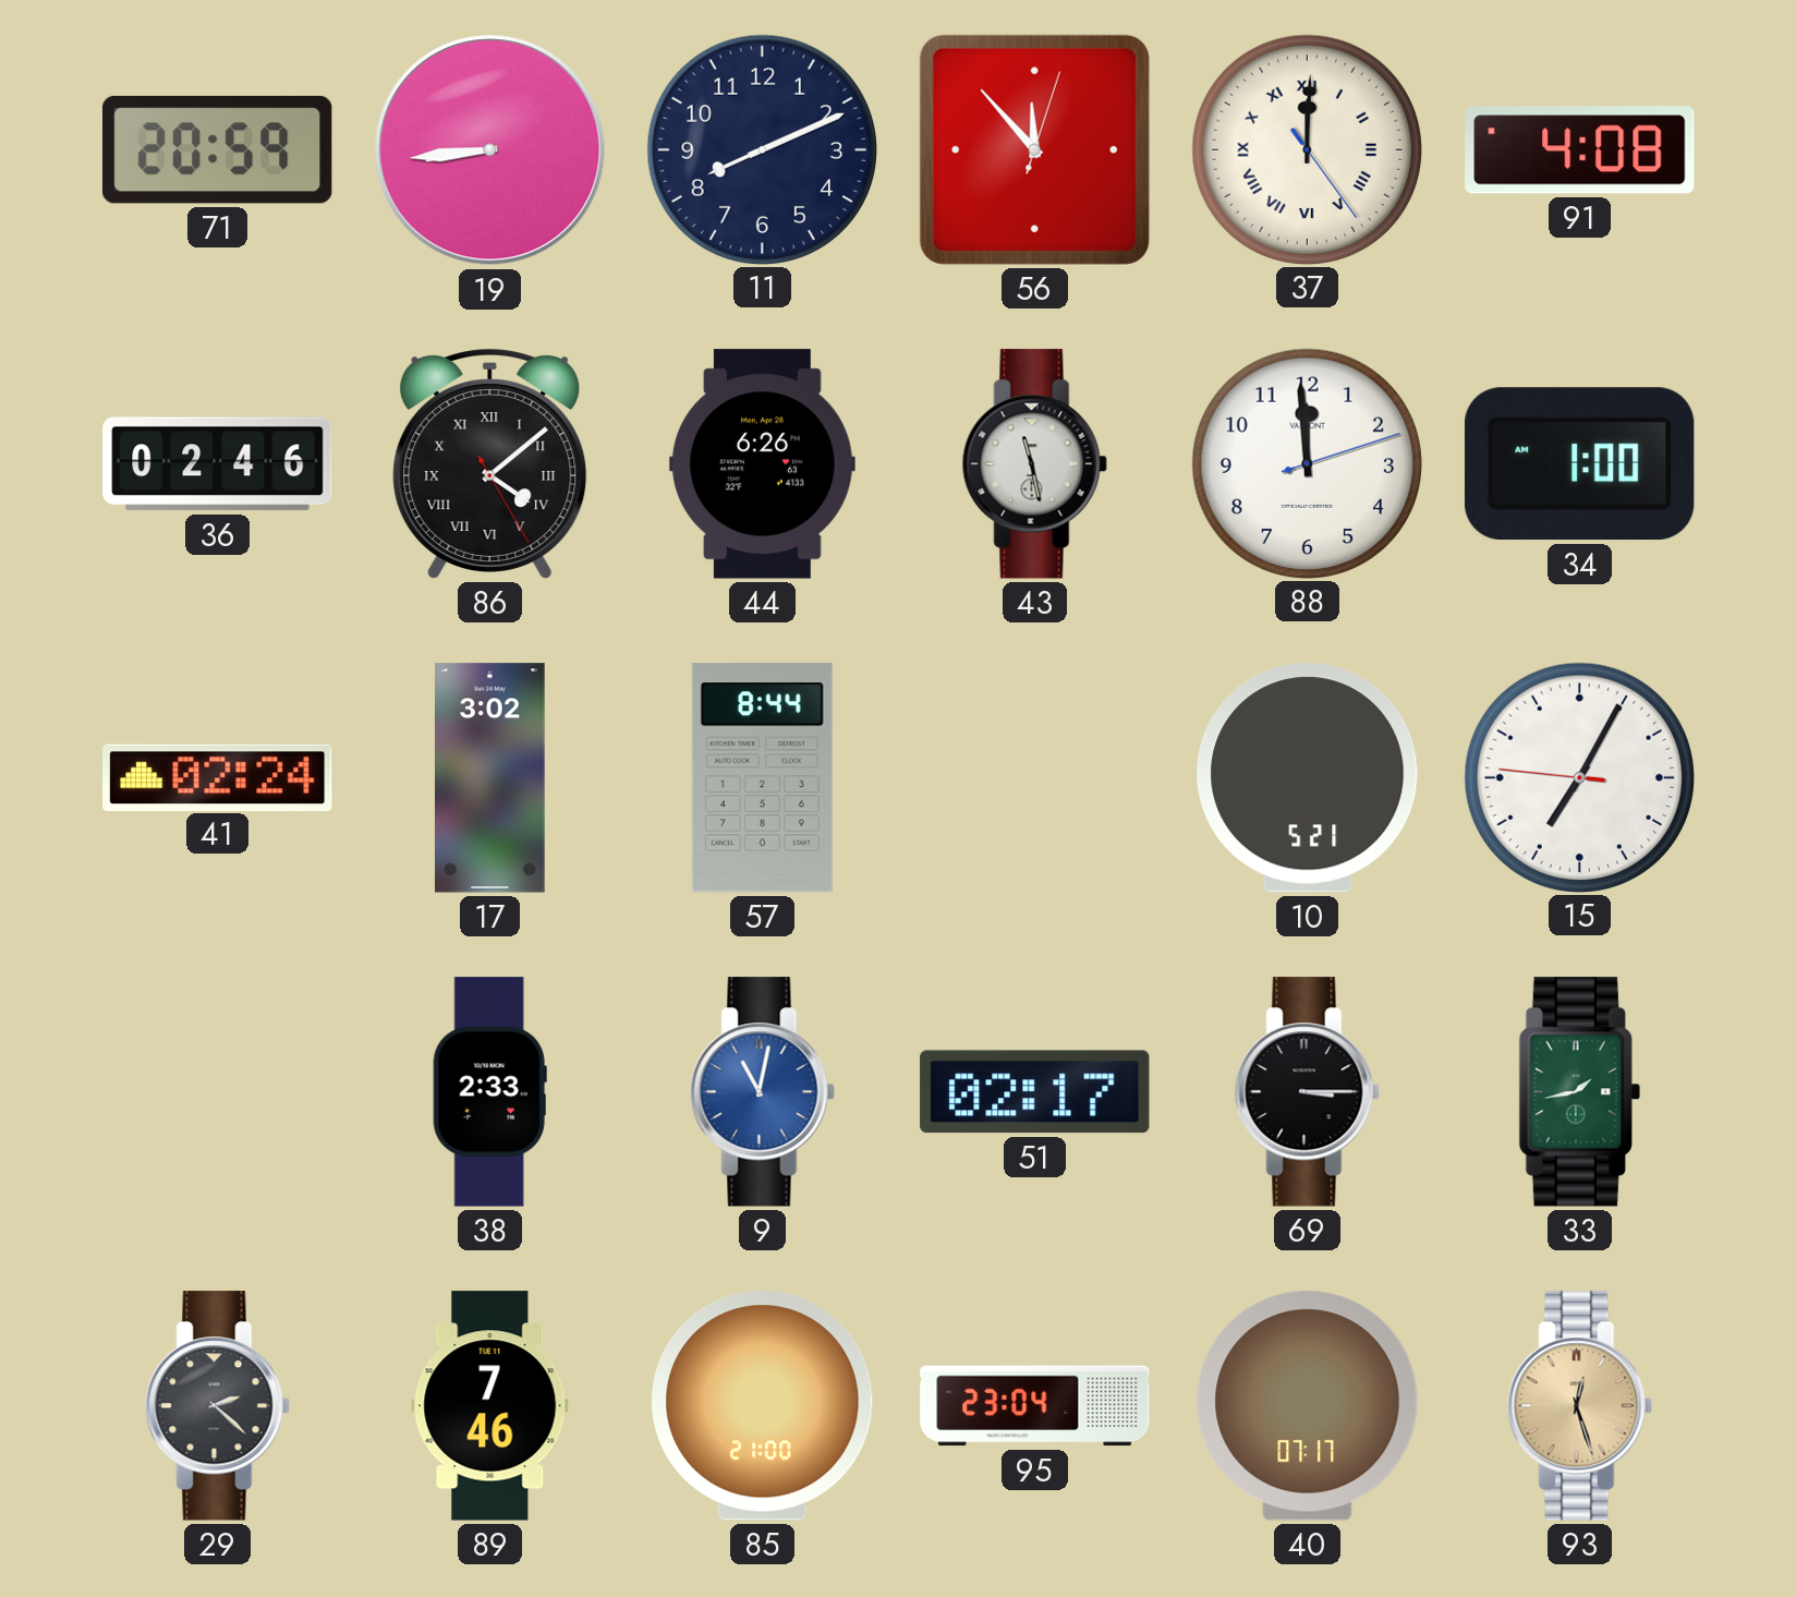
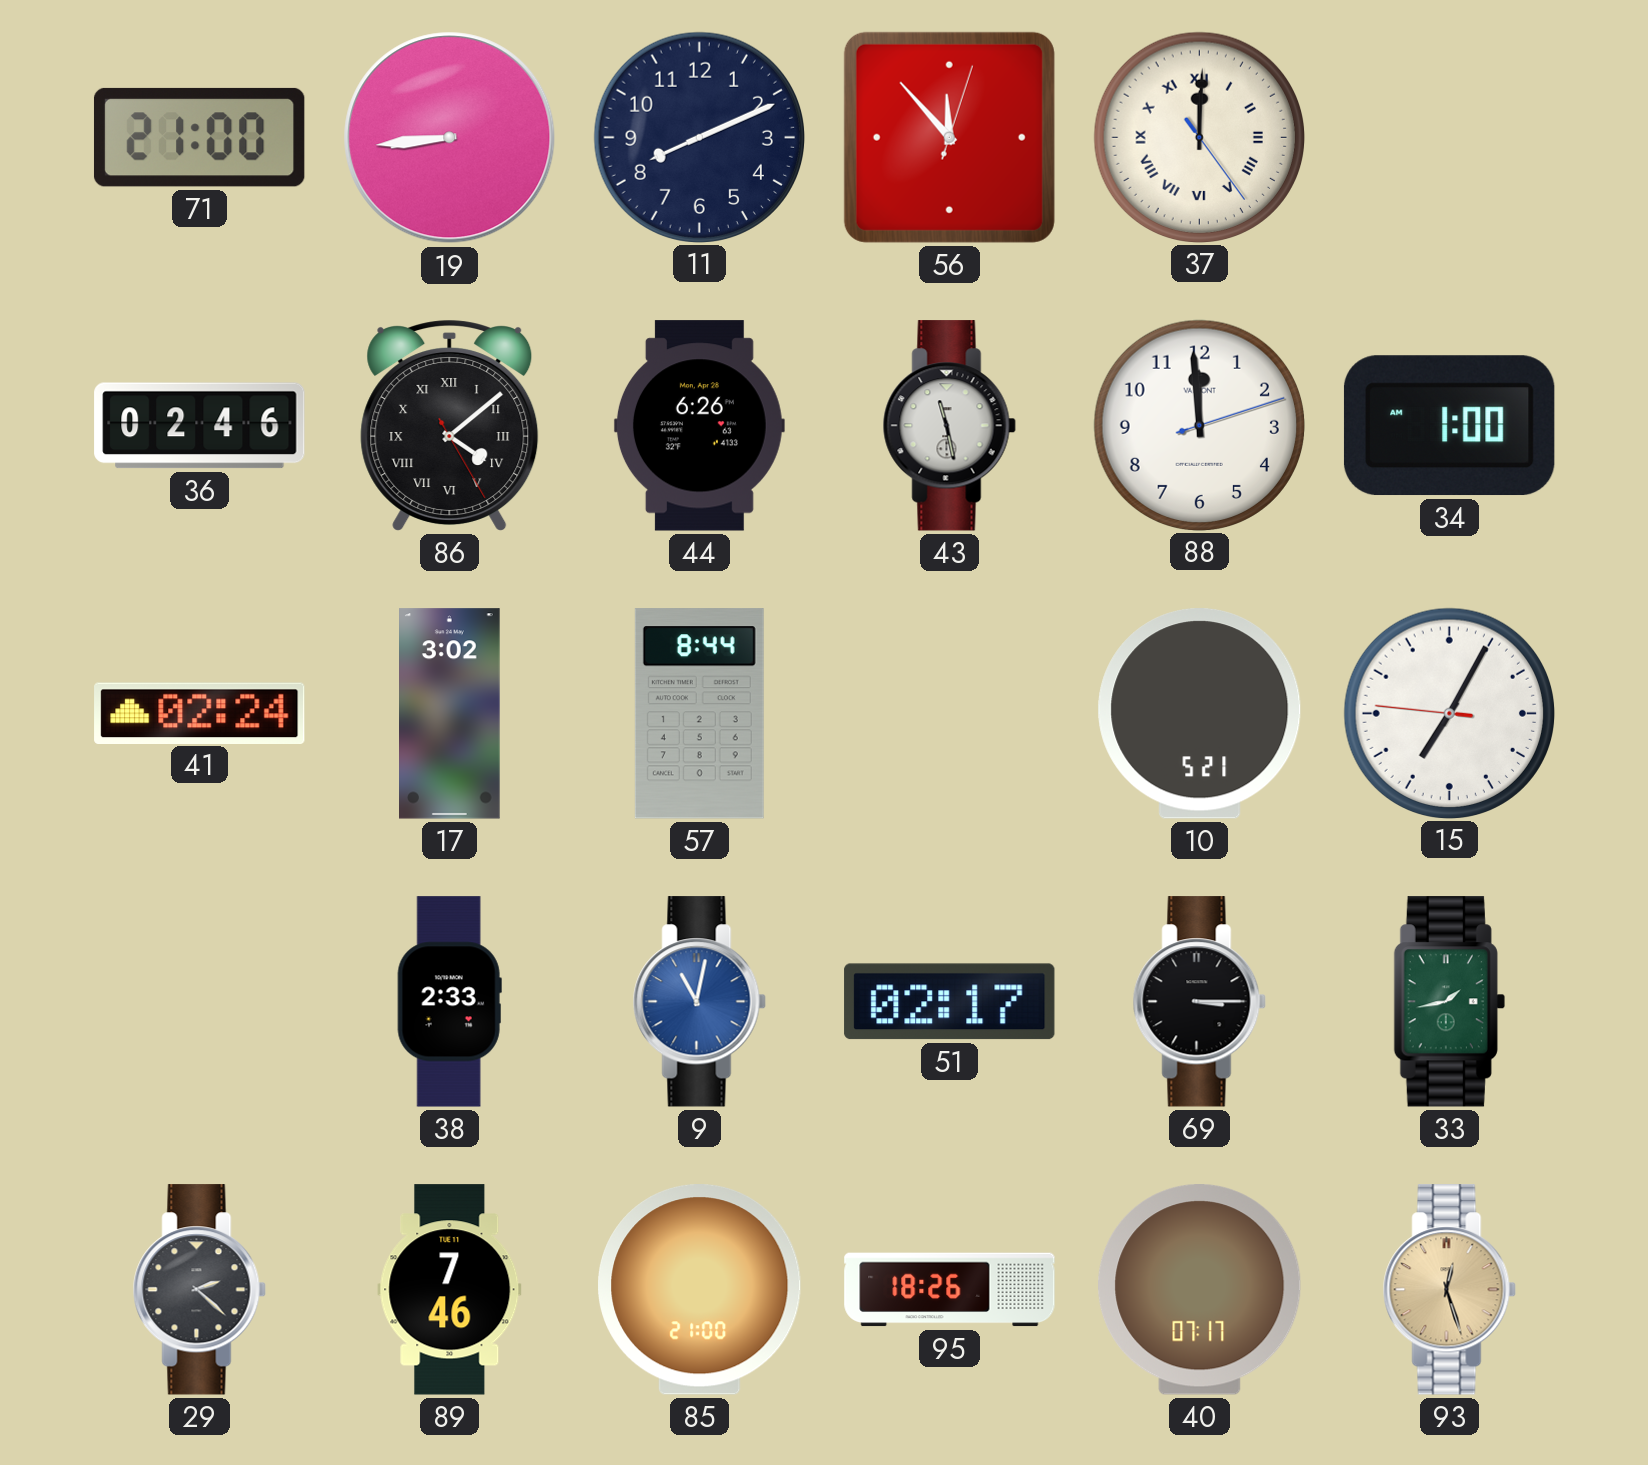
71: 20:59 -> 21:00 (199, 137)
91: 4:08 -> none (1580, 150)
95: 23:04 -> 18:26 (950, 1290)
